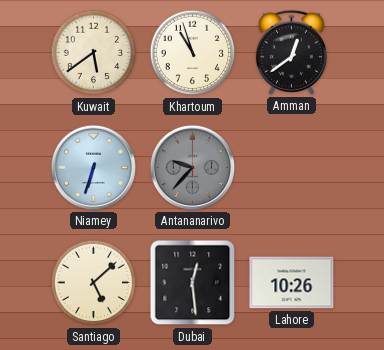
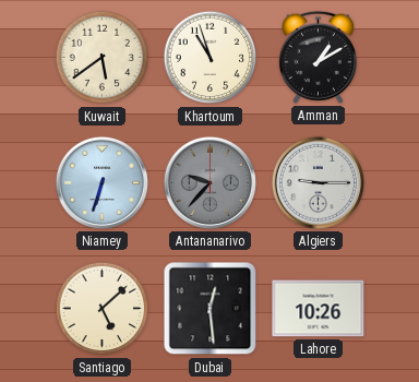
Amman: 12:39 -> 1:10 (318, 57)
Algiers: none -> 9:15 (318, 182)
